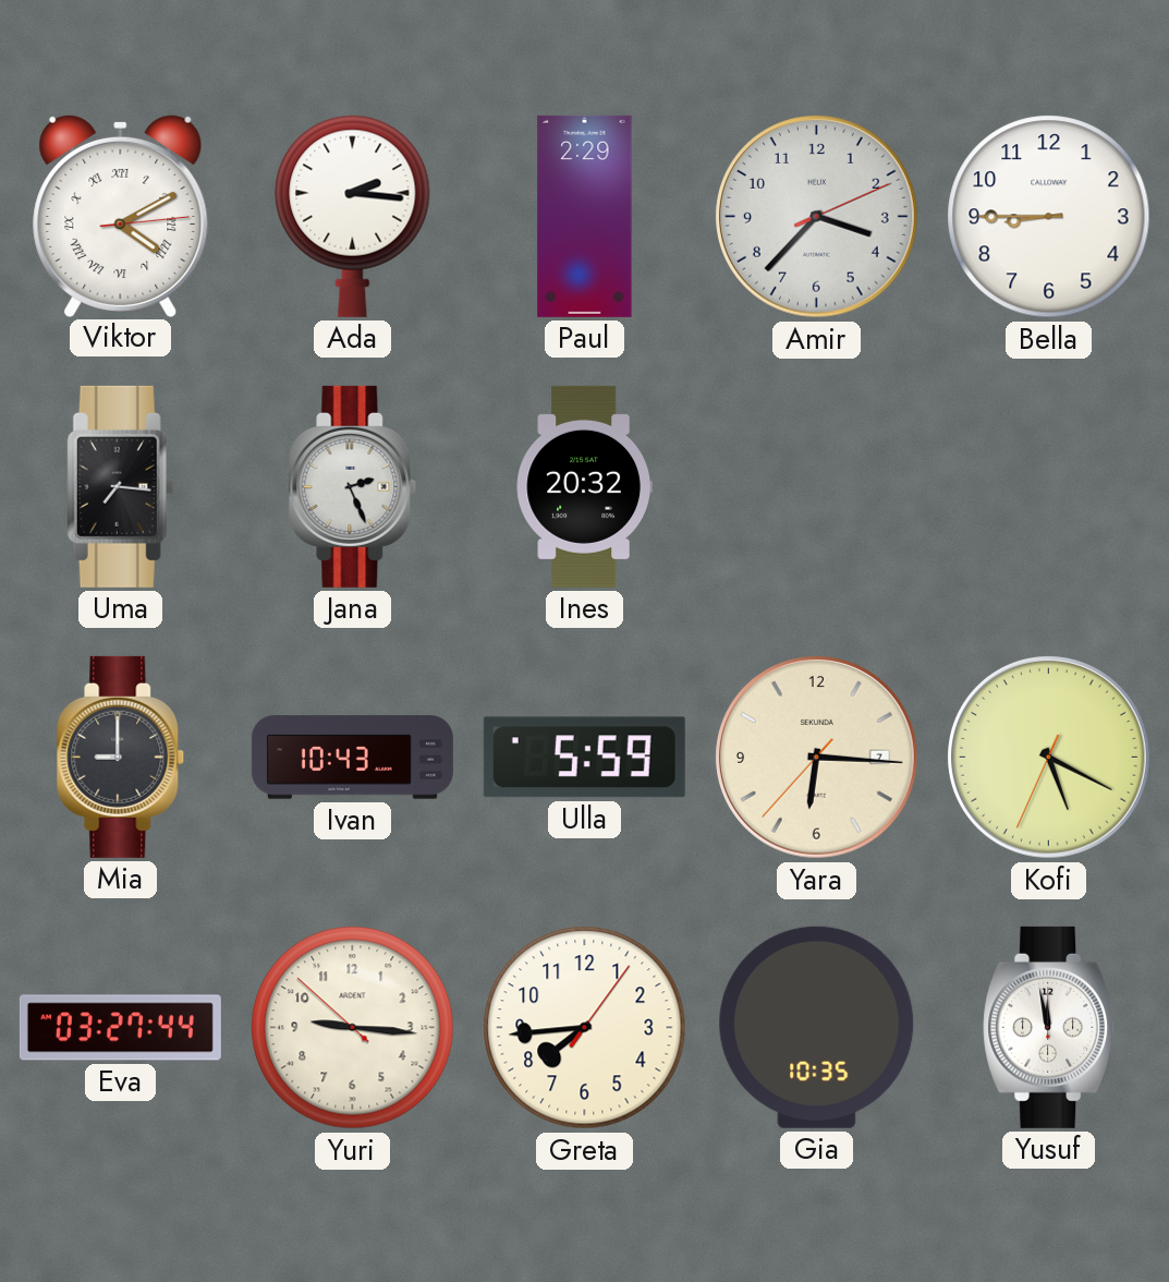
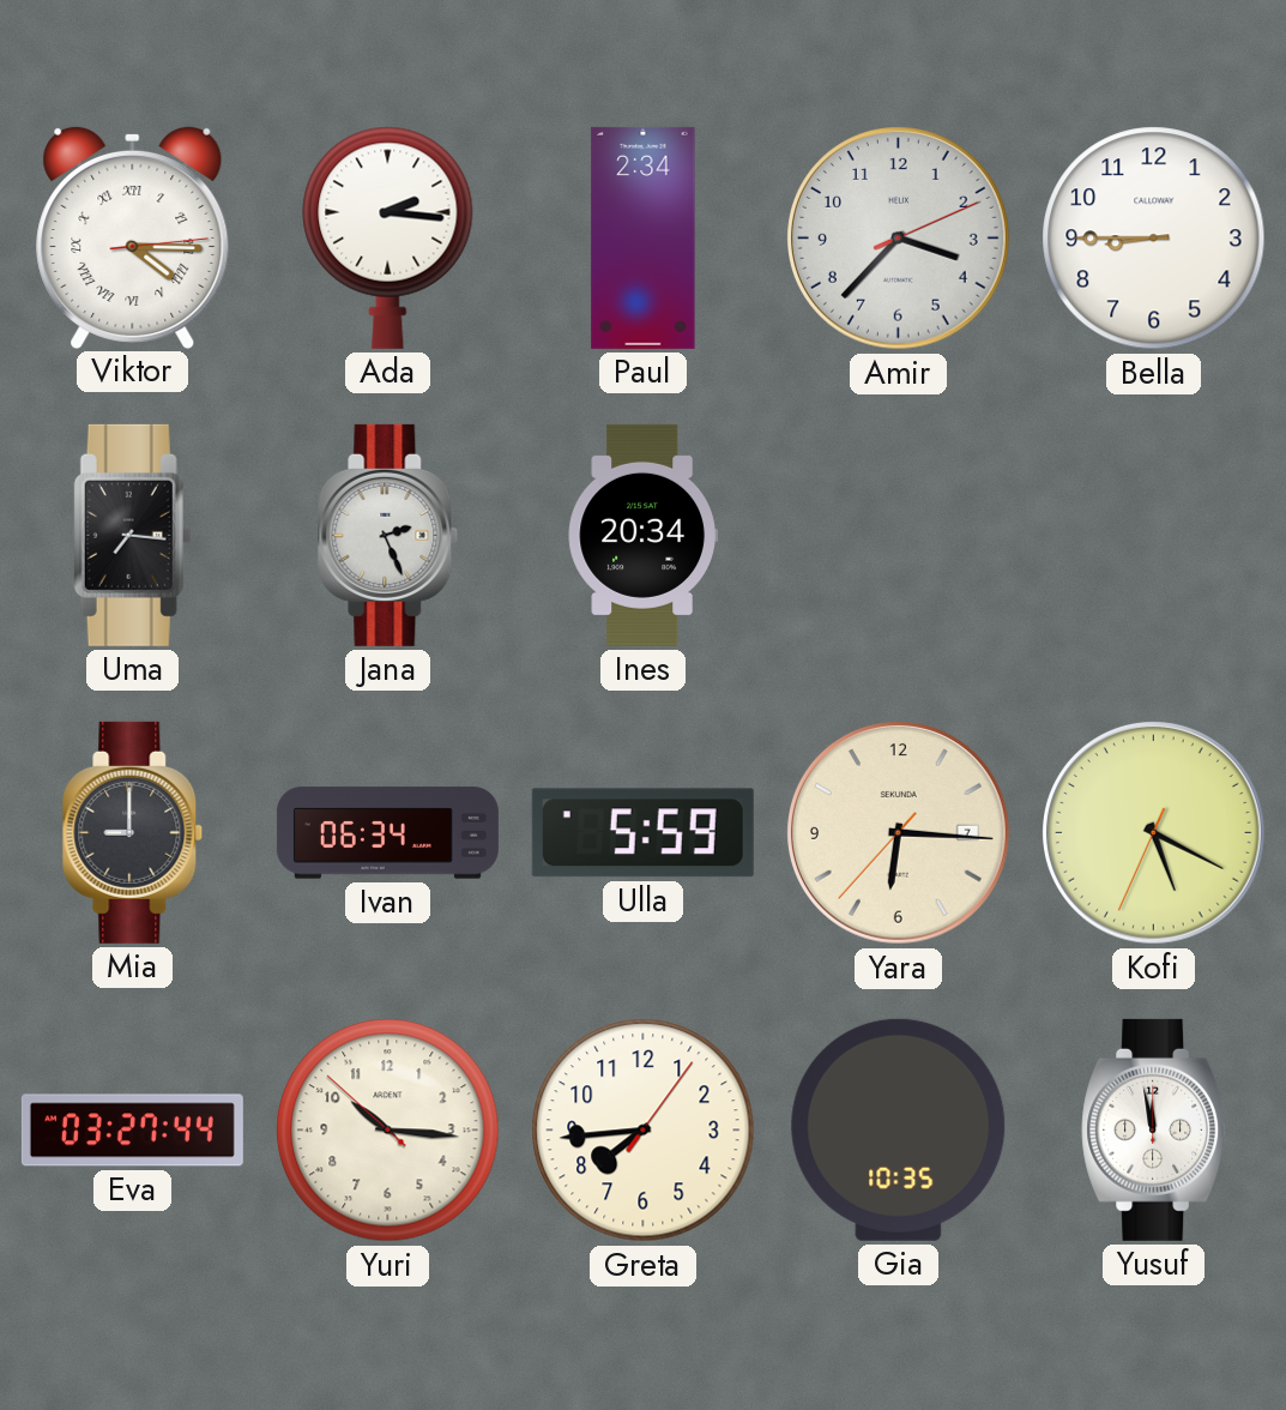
Viktor: 4:10 -> 4:15 (133, 236)
Paul: 2:29 -> 2:34 (644, 237)
Ines: 20:32 -> 20:34 (642, 535)
Ivan: 10:43 -> 06:34 (387, 833)
Yuri: 9:15 -> 10:15 (388, 1131)
